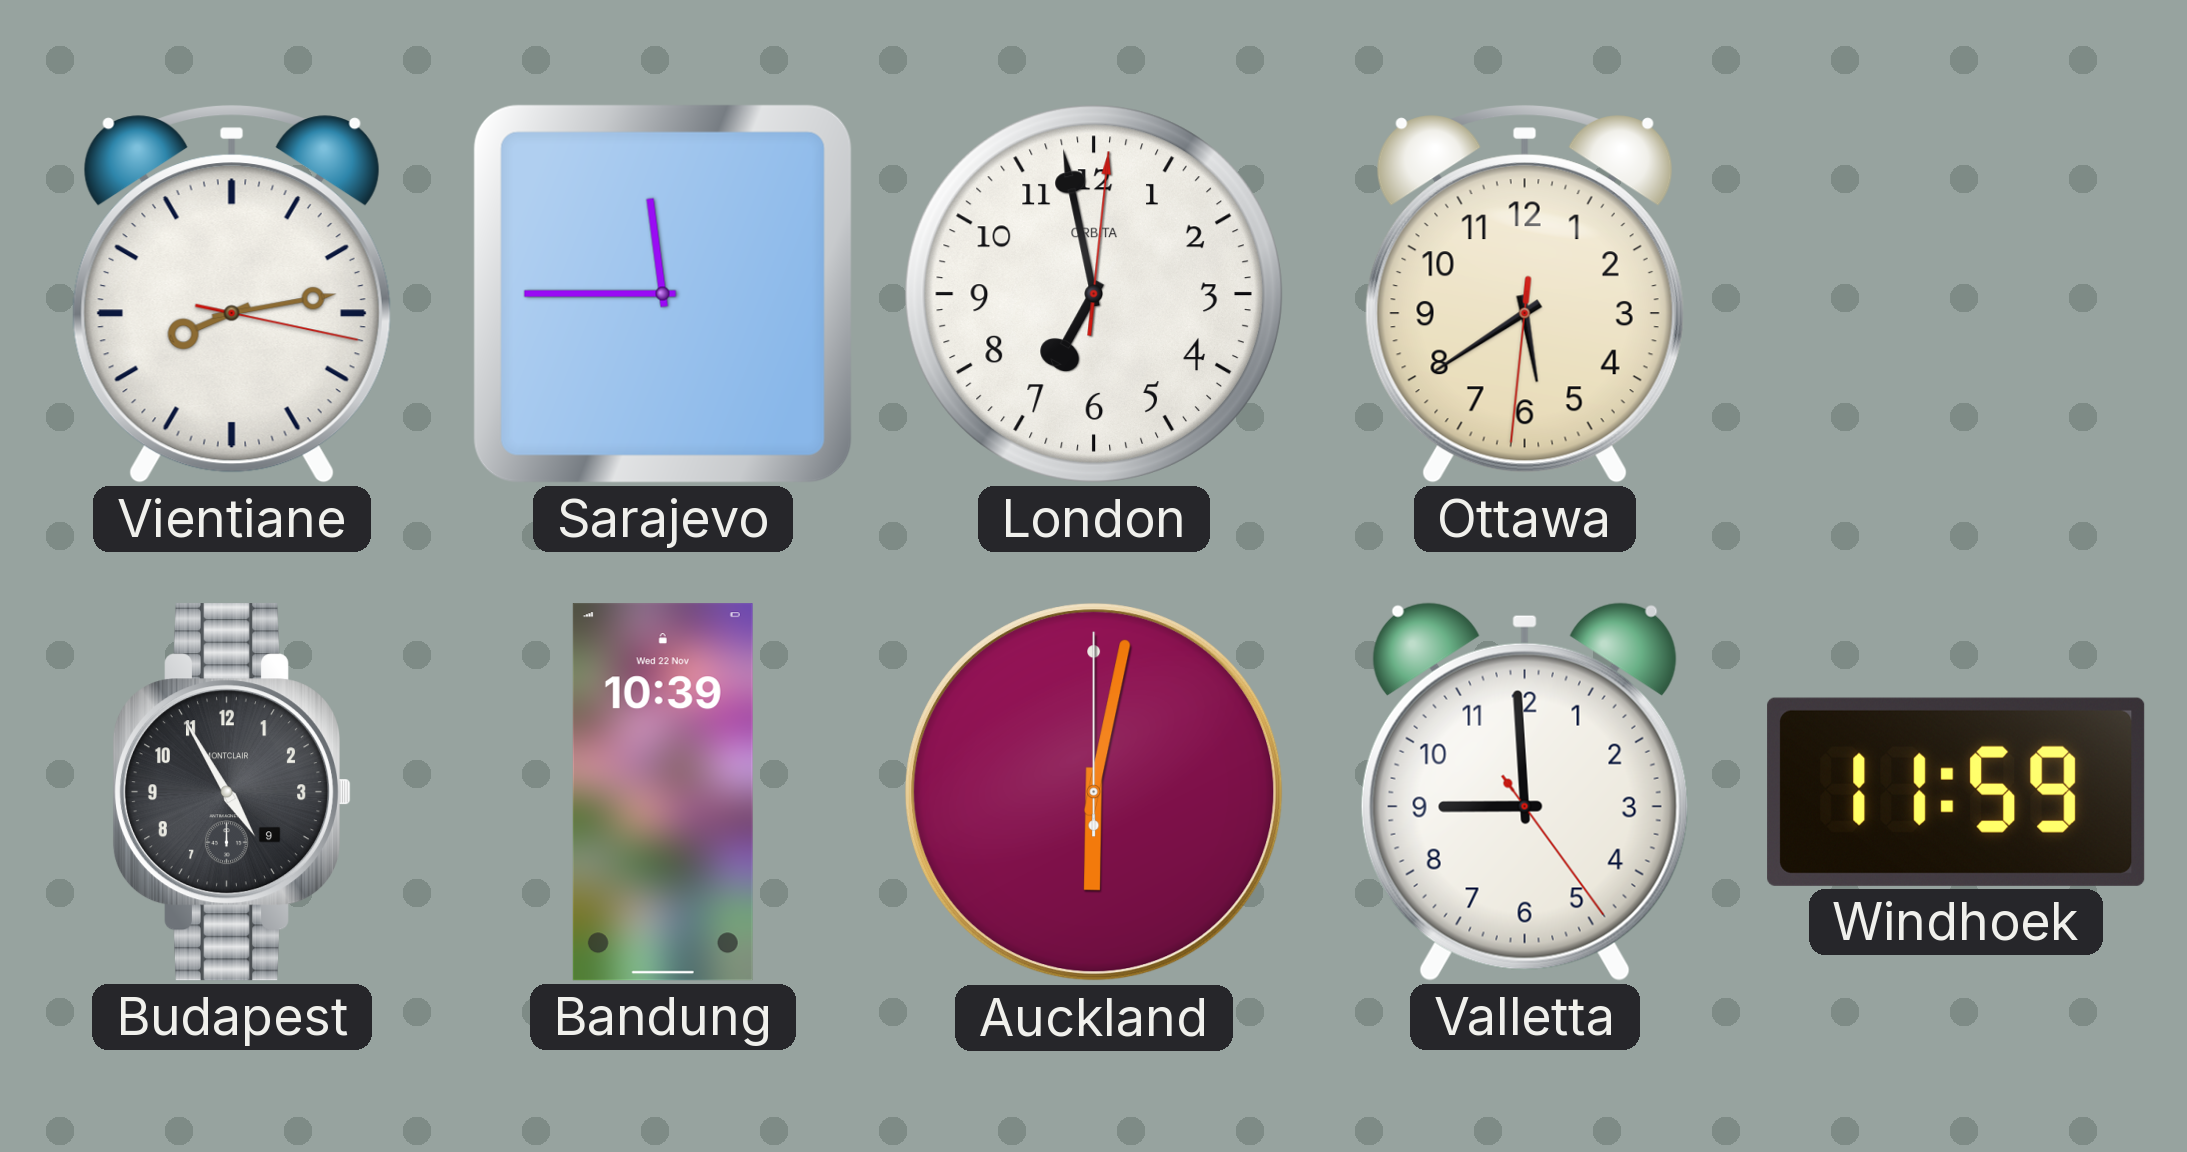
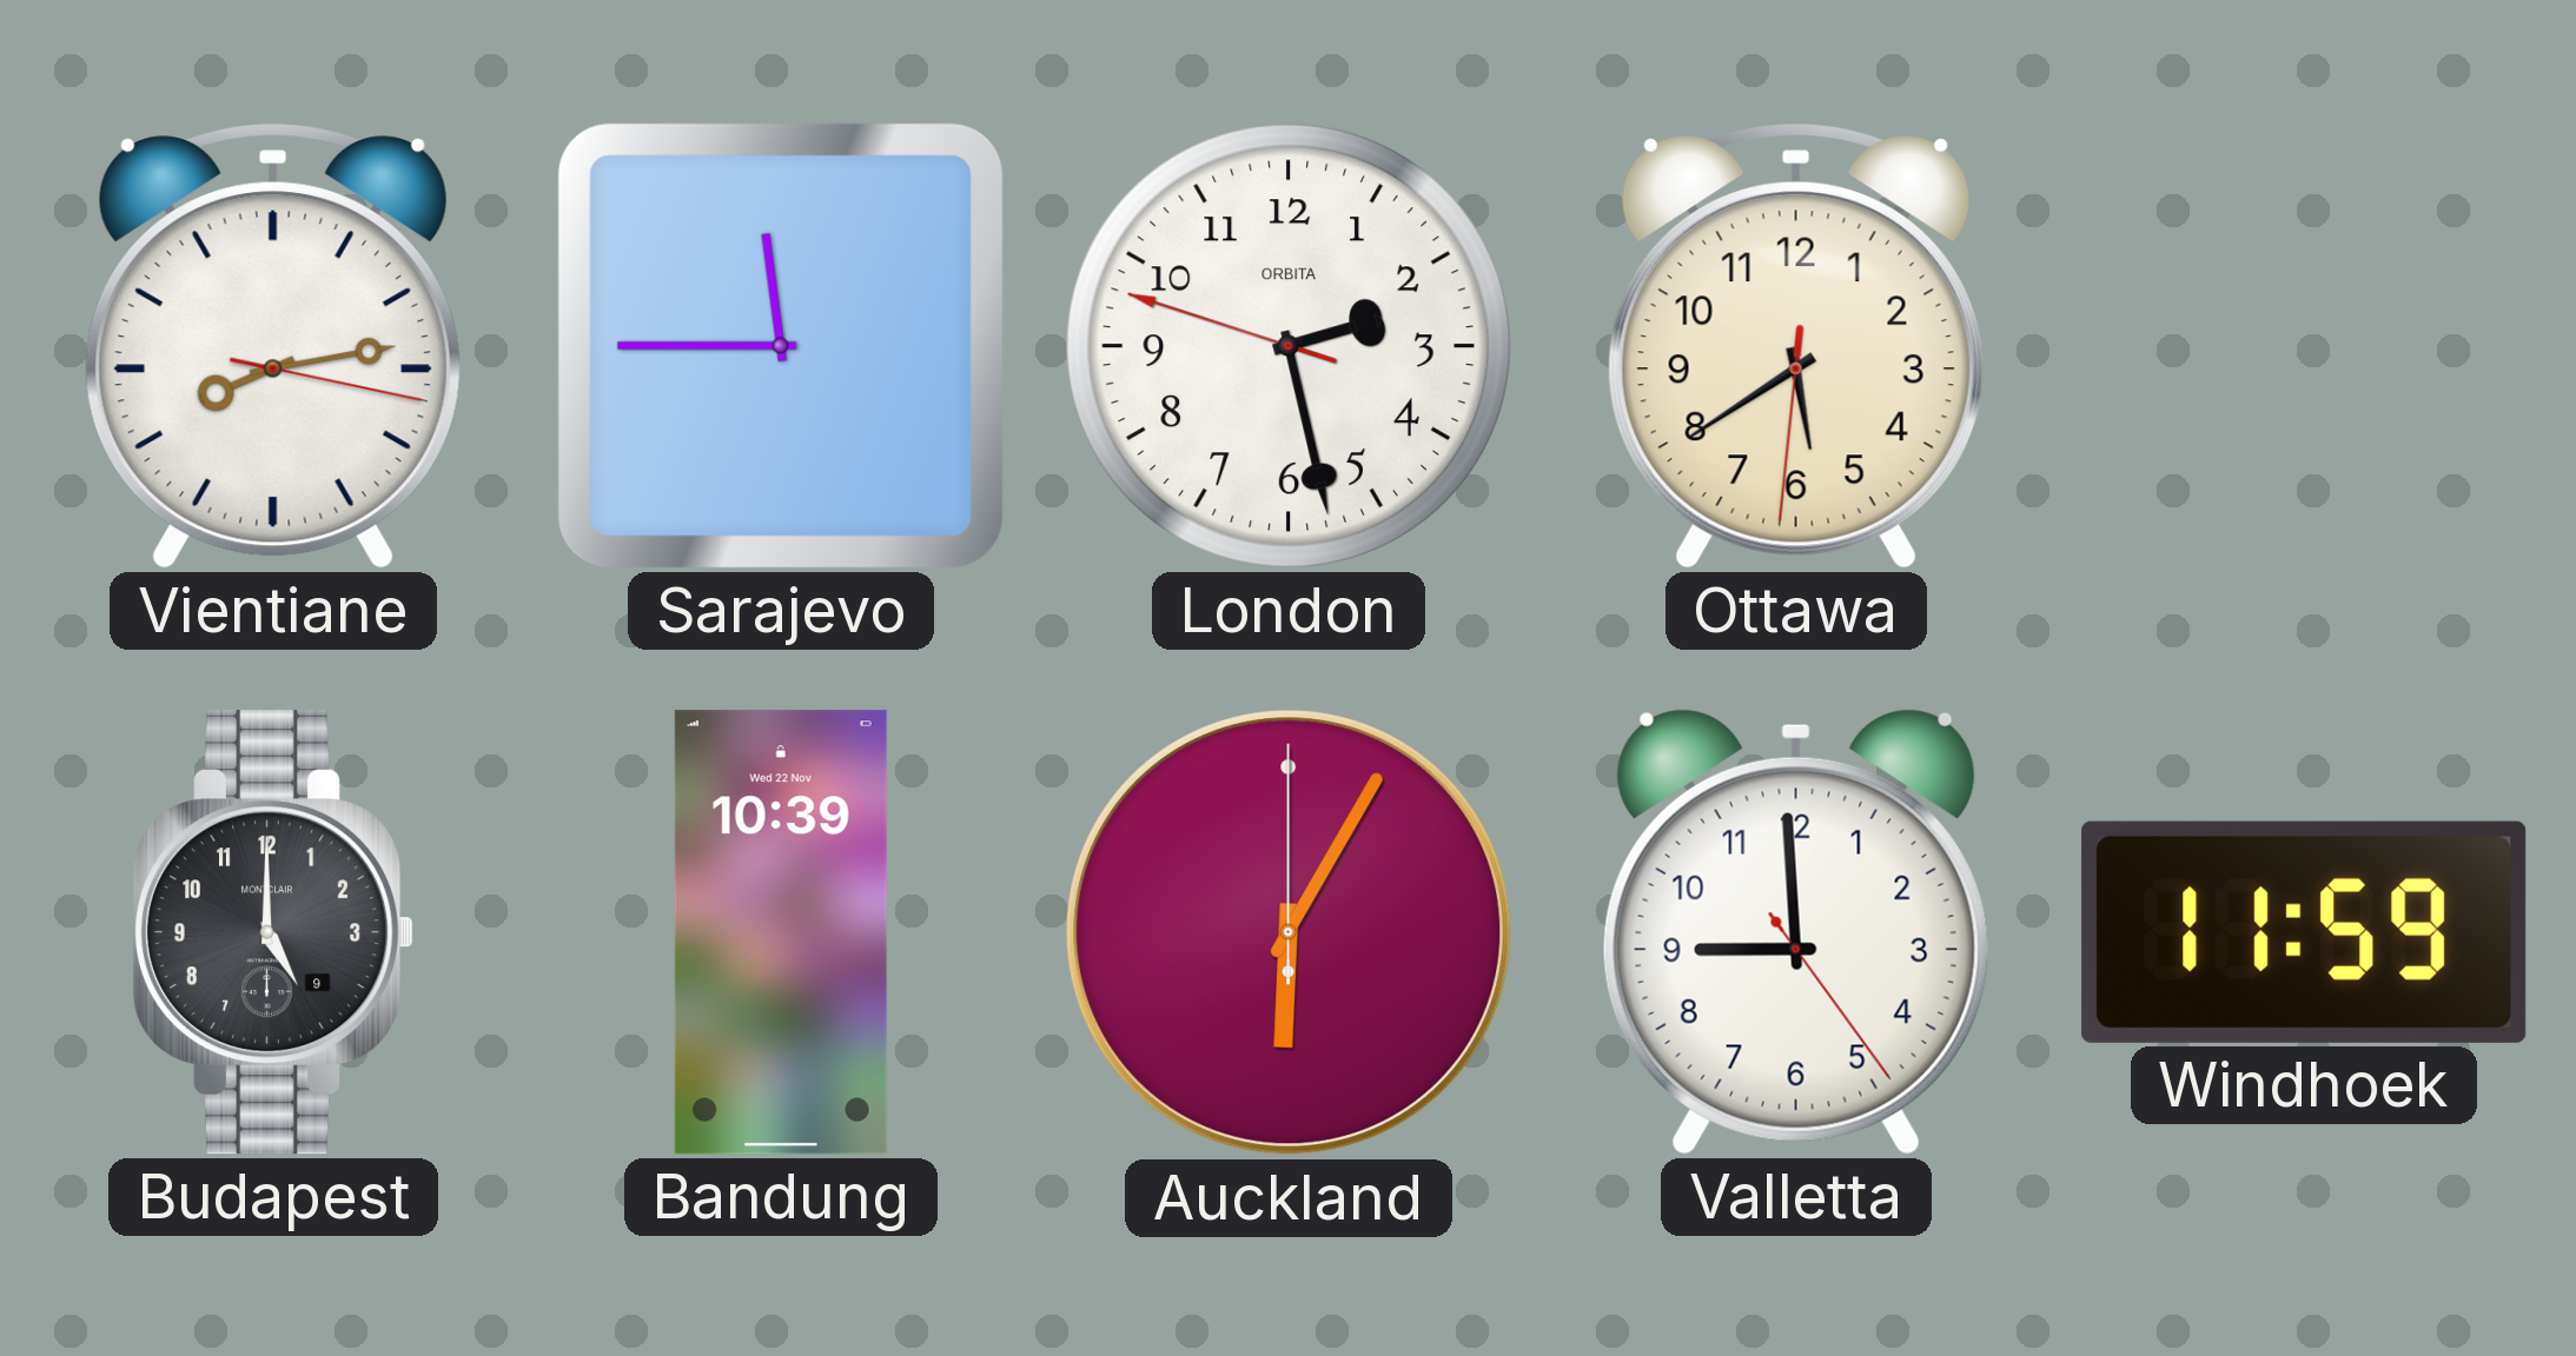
London: 6:58 -> 2:27 (1289, 346)
Budapest: 4:55 -> 5:00 (272, 932)
Auckland: 6:02 -> 6:05 (1289, 932)
